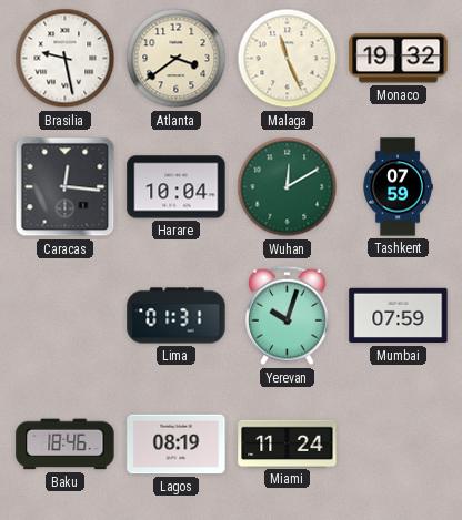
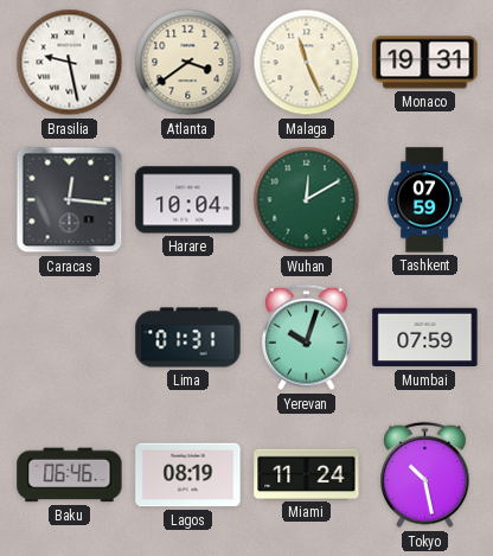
Monaco: 19:32 -> 19:31 (425, 63)
Baku: 18:46 -> 06:46 (70, 475)
Tokyo: none -> 10:28 (425, 475)
